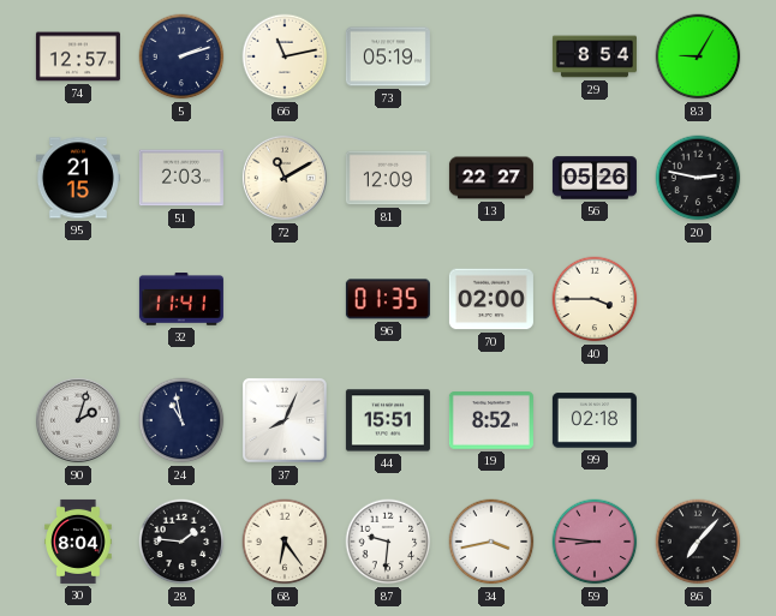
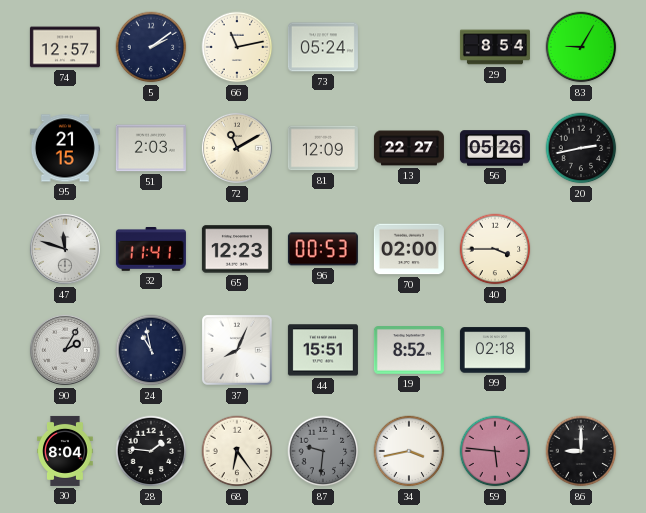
5: 2:12 -> 2:09 (151, 47)
73: 05:19 -> 05:24 (323, 47)
20: 2:47 -> 2:43 (581, 148)
47: none -> 11:48 (65, 249)
65: none -> 12:23 (237, 249)
96: 01:35 -> 00:53 (323, 249)
90: 2:03 -> 2:05 (65, 350)
87 dial: white -> grey (323, 451)
59: 8:46 -> 5:46 (495, 451)
86: 7:07 -> 9:00 (581, 451)
